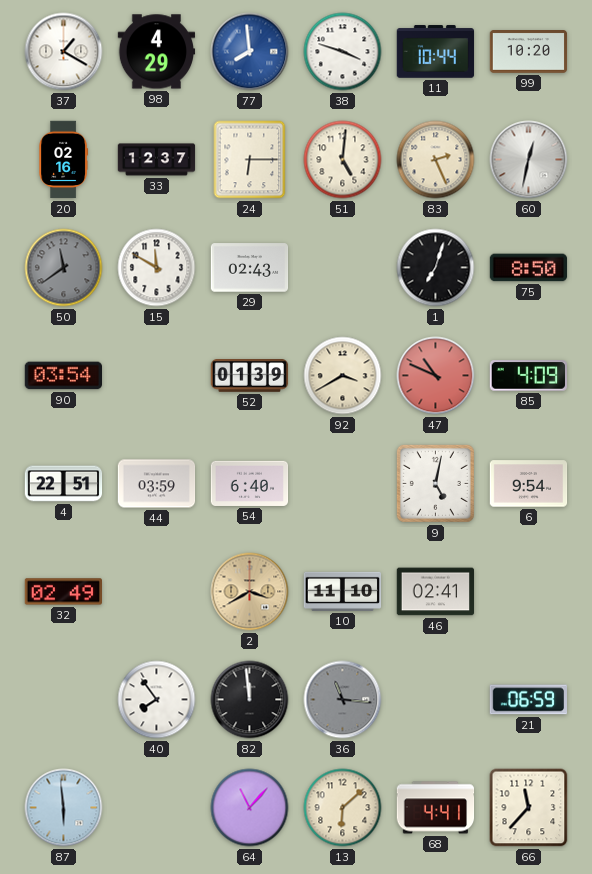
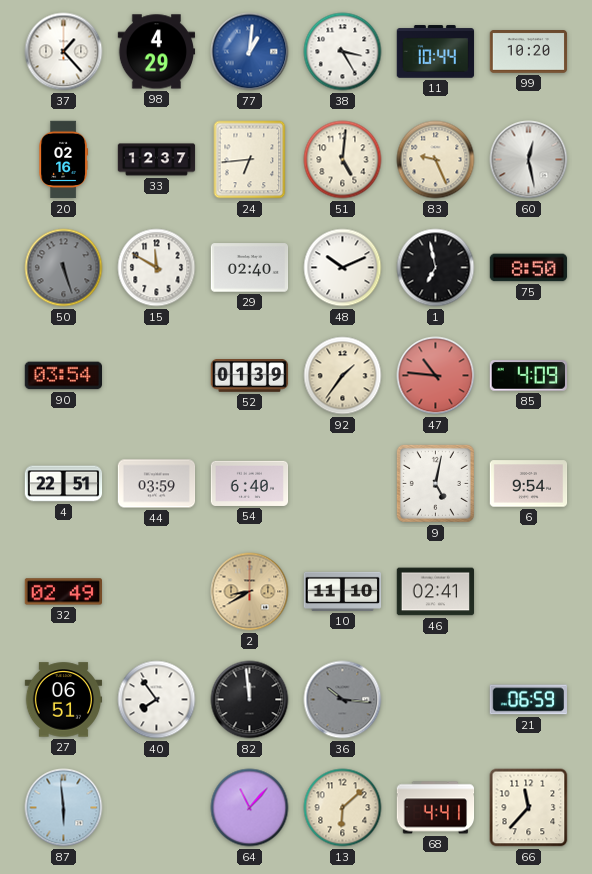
37: 1:20 -> 1:23 (64, 52)
77: 7:59 -> 1:01 (250, 52)
38: 3:48 -> 3:25 (343, 52)
24: 6:15 -> 6:44 (250, 160)
83: 2:26 -> 9:26 (436, 160)
60: 12:32 -> 12:28 (529, 160)
50: 11:39 -> 5:27 (64, 268)
29: 02:43 -> 02:40 (250, 268)
48: none -> 10:11 (343, 268)
1: 7:03 -> 6:58 (436, 268)
92: 3:40 -> 1:36 (343, 376)
47: 10:49 -> 10:46 (436, 376)
2: 3:40 -> 8:40 (250, 592)
27: none -> 06:51 (64, 700)
36: 11:16 -> 10:16 (343, 700)
